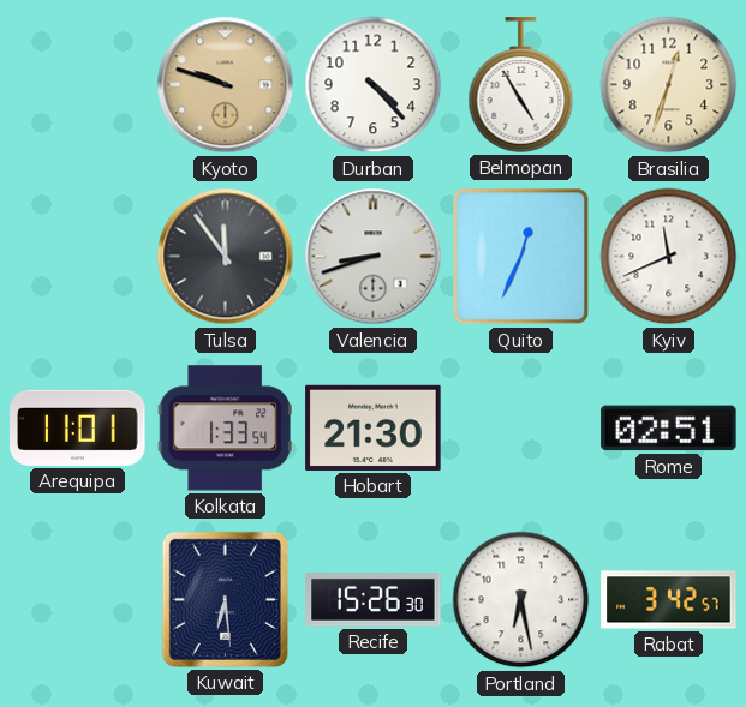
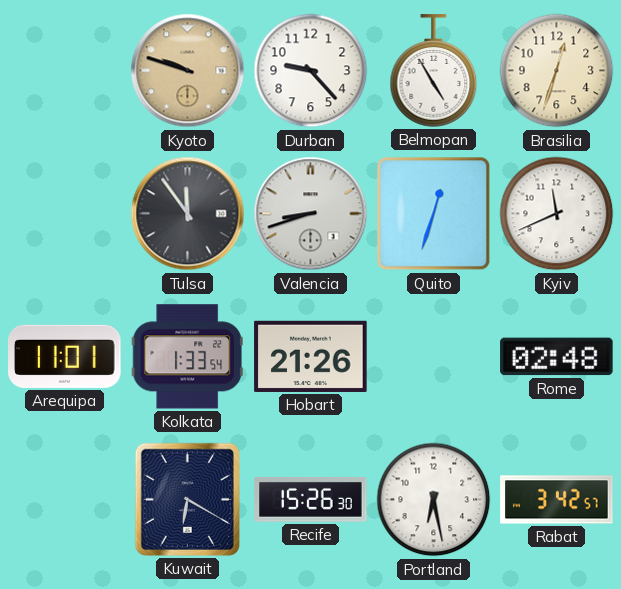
Durban: 4:23 -> 9:23 (311, 71)
Quito: 12:34 -> 12:33 (434, 214)
Hobart: 21:30 -> 21:26 (311, 356)
Rome: 02:51 -> 02:48 (557, 357)
Kuwait: 6:29 -> 6:20 (187, 499)
